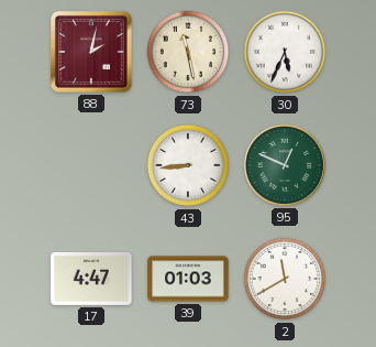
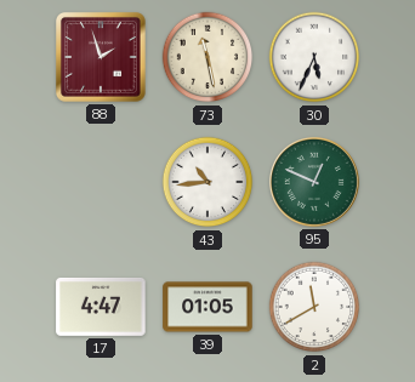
88: 2:02 -> 1:57 (102, 58)
43: 8:44 -> 10:44 (207, 182)
39: 01:03 -> 01:05 (207, 307)
